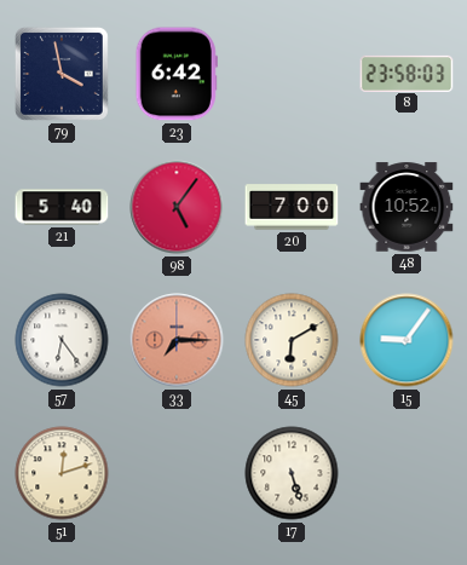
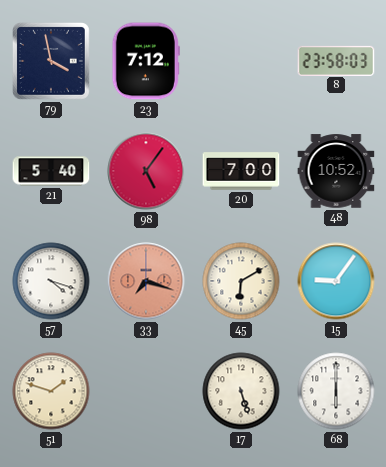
23: 6:42 -> 7:12 (146, 61)
57: 6:24 -> 4:18 (51, 281)
33: 7:15 -> 7:18 (146, 281)
51: 12:12 -> 1:48 (51, 391)
68: none -> 6:00 (336, 391)
